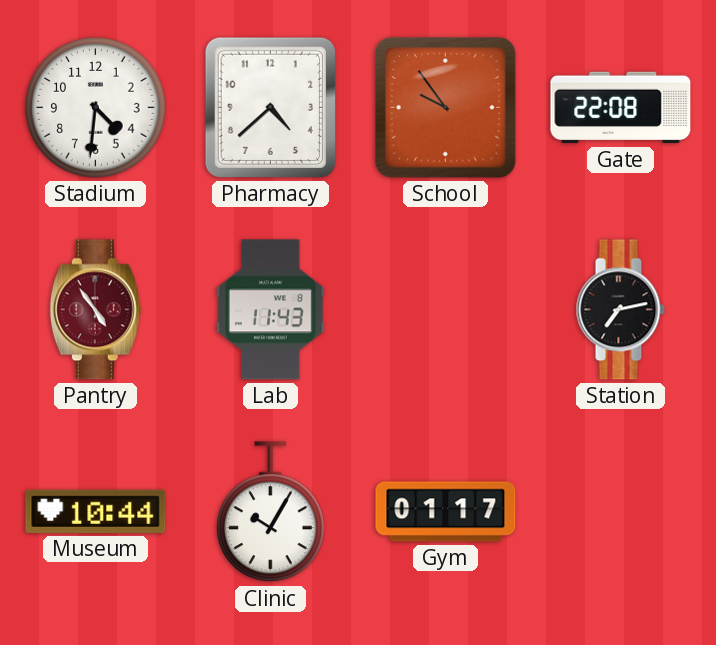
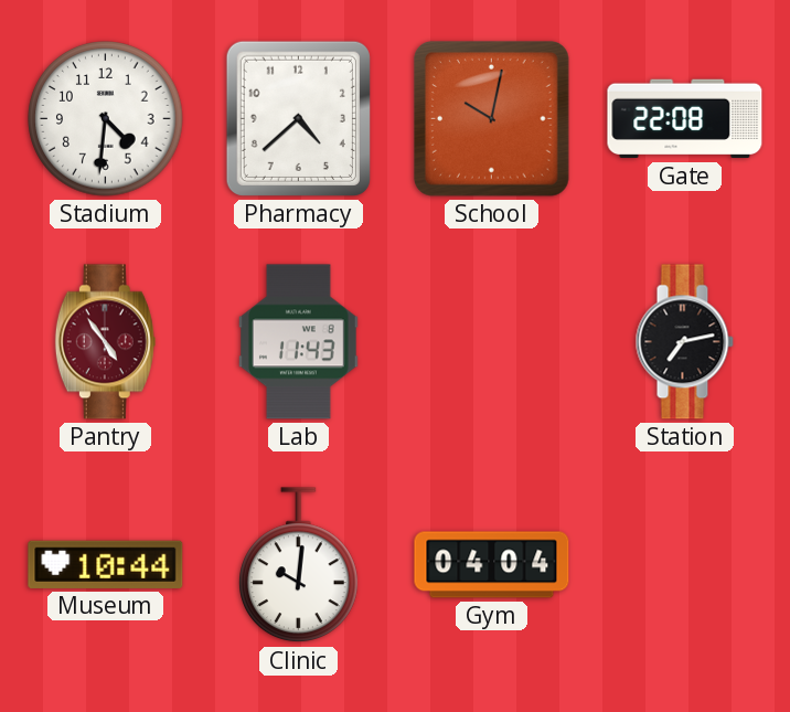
School: 9:54 -> 10:02 (491, 118)
Clinic: 10:05 -> 10:01 (299, 565)
Gym: 01:17 -> 04:04 (492, 565)
